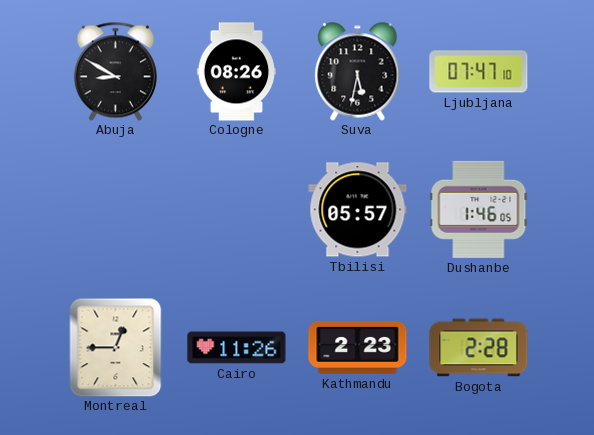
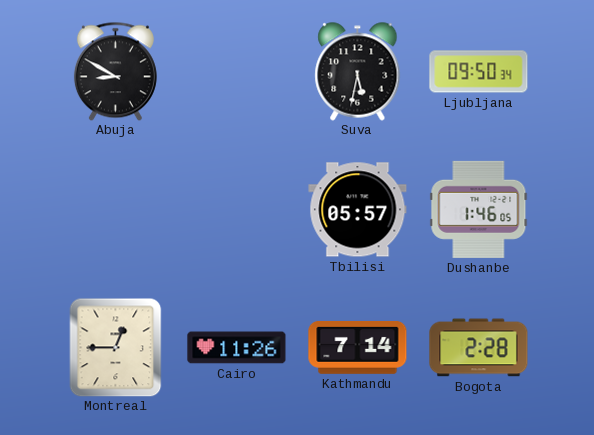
Cologne: 08:26 -> none (236, 72)
Ljubljana: 07:47 -> 09:50 (479, 72)
Kathmandu: 2:23 -> 7:14 (358, 347)
